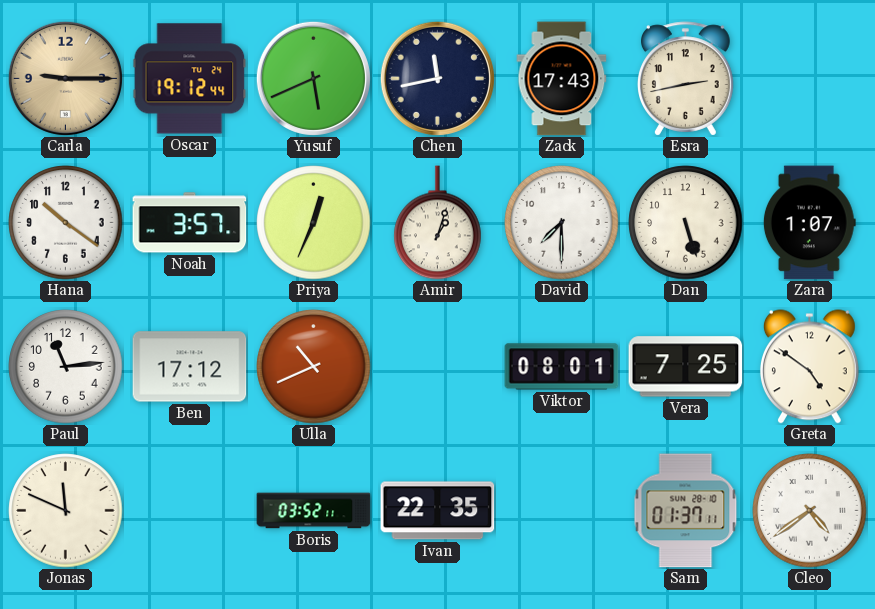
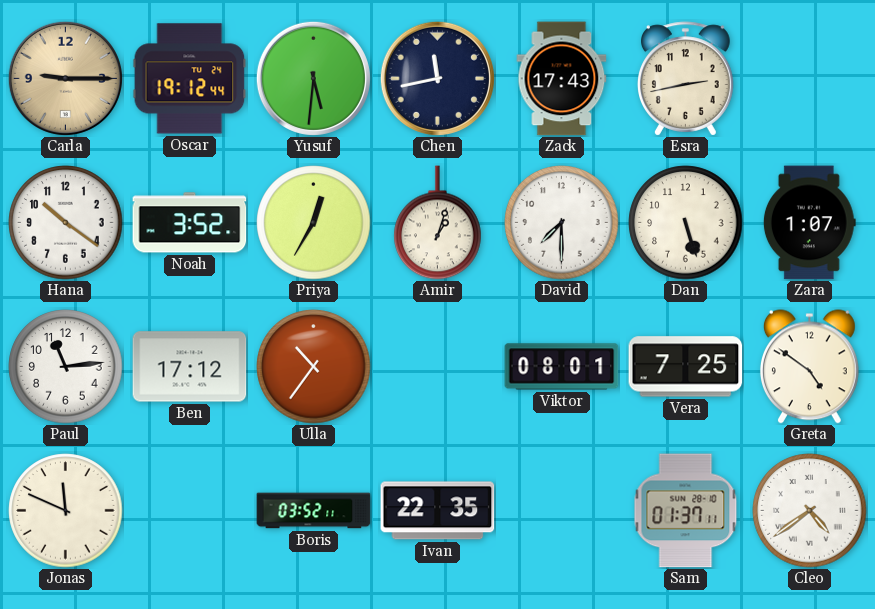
Yusuf: 5:41 -> 5:31 (313, 78)
Noah: 3:57 -> 3:52 (190, 223)
Priya: 12:34 -> 12:35 (314, 223)
Ulla: 10:41 -> 10:36 (314, 367)
